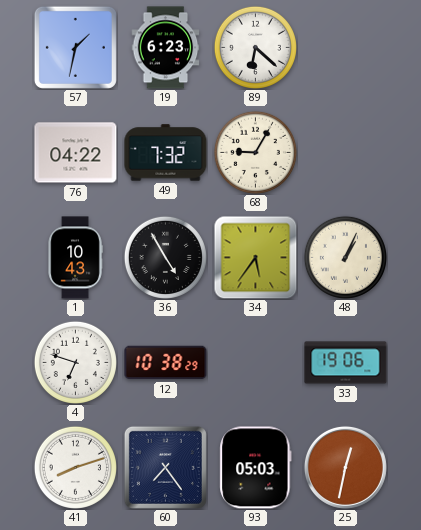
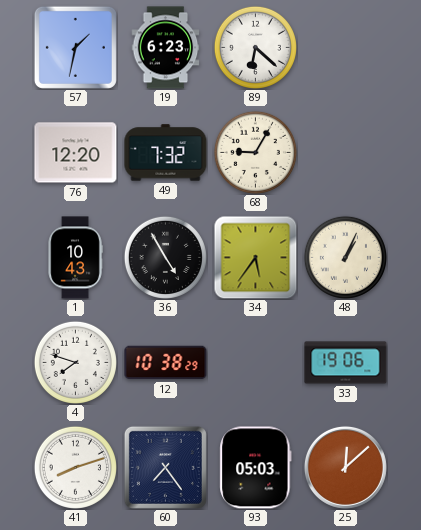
76: 04:22 -> 12:20 (76, 153)
4: 6:48 -> 7:48 (75, 362)
25: 12:32 -> 12:08 (345, 467)
